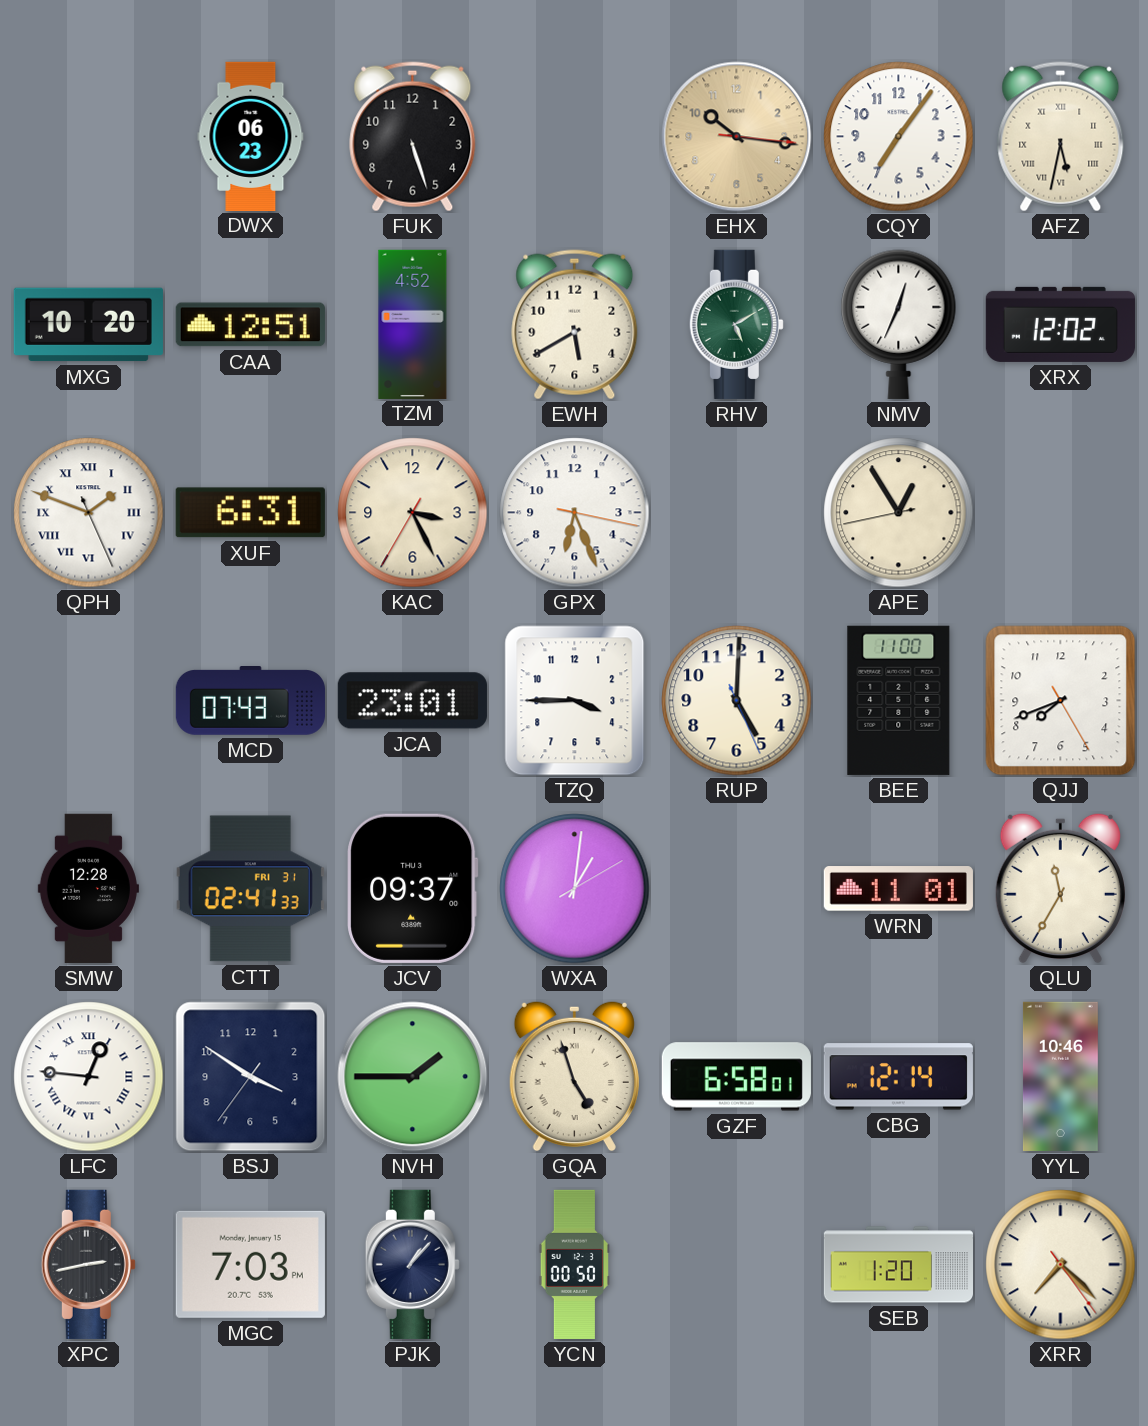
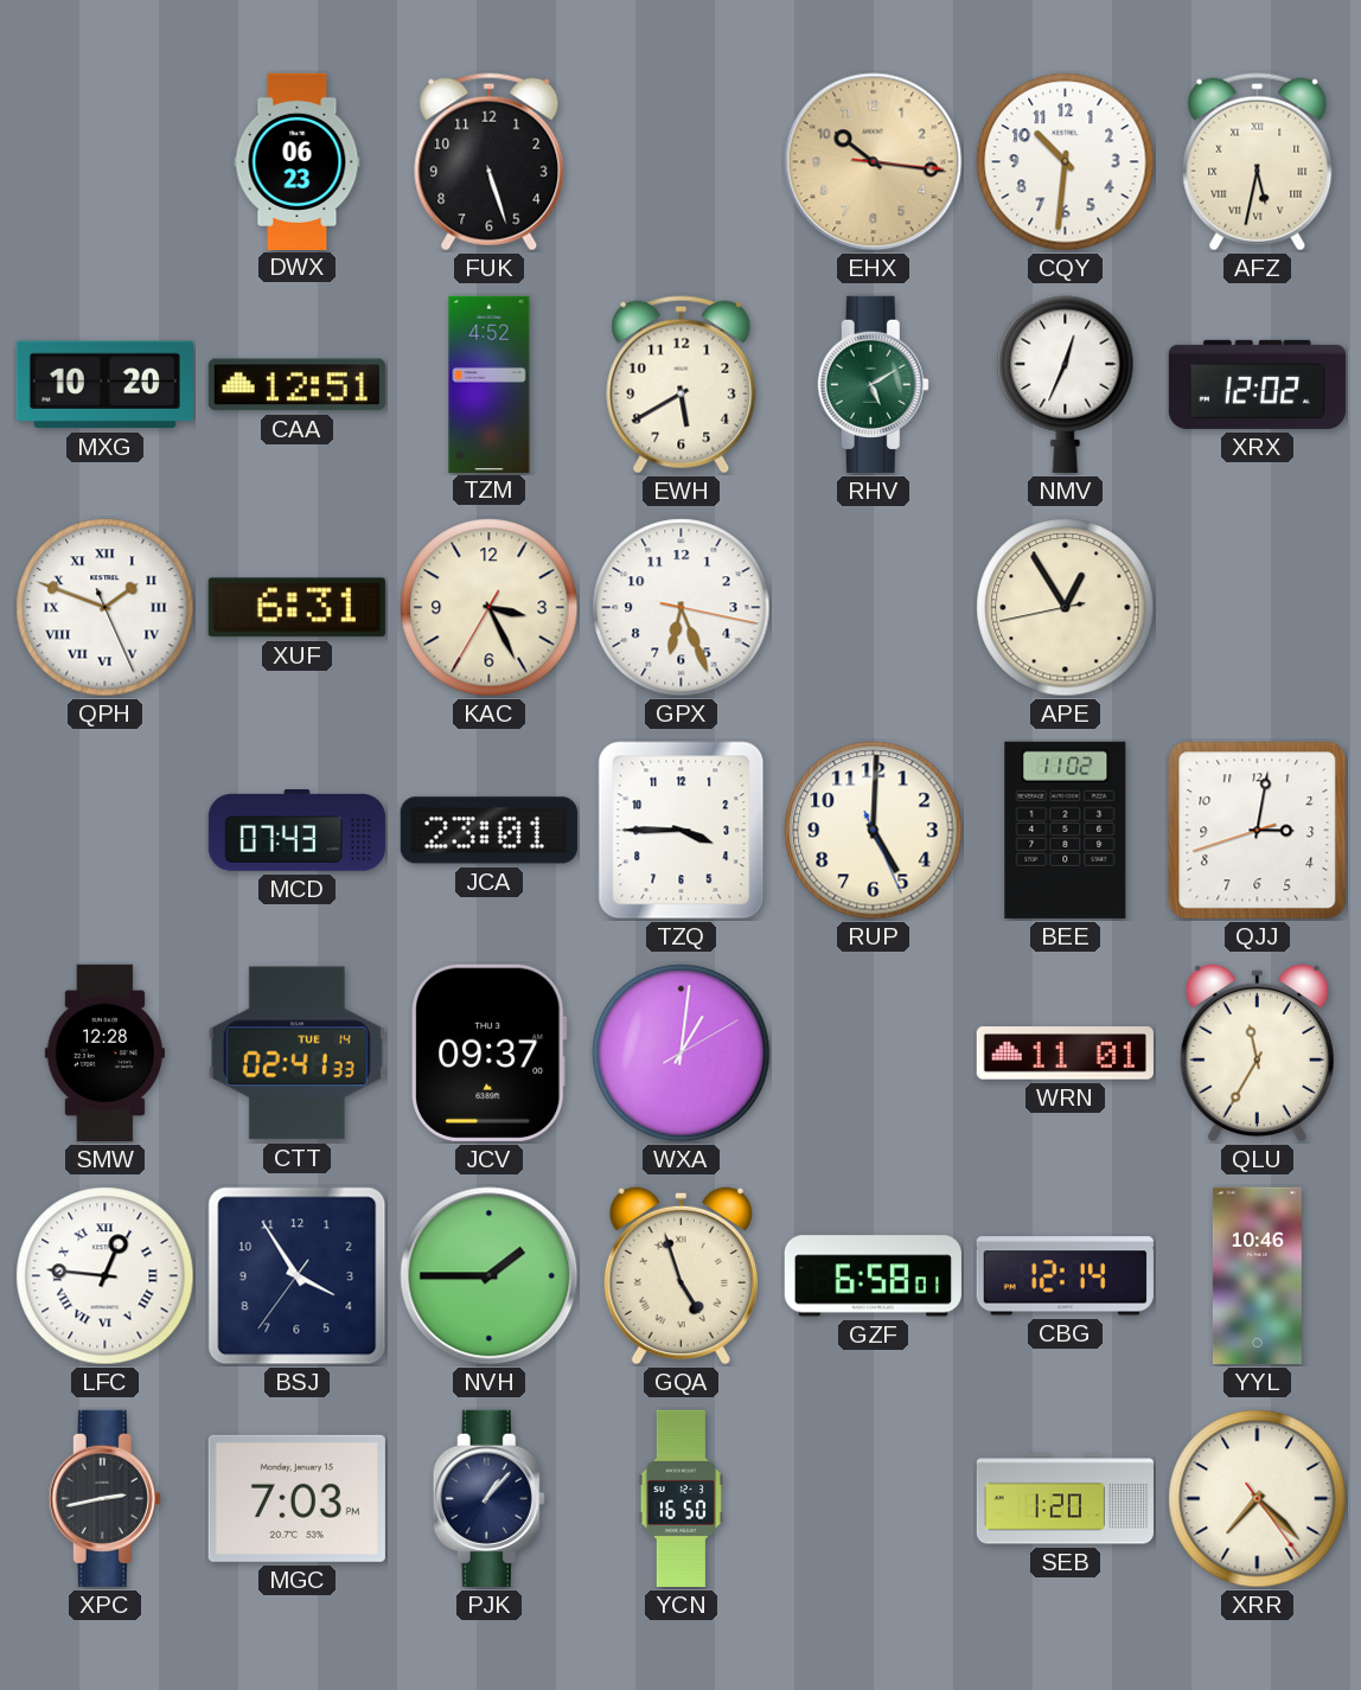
CQY: 7:06 -> 10:31 (1066, 162)
BEE: 11:00 -> 11:02 (1066, 830)
QJJ: 7:41 -> 3:01 (1258, 831)
CTT date: FRI 31 -> TUE 14 (296, 1054)
BSJ: 3:50 -> 3:54 (298, 1276)
YCN: 00:50 -> 16:50 (680, 1498)
